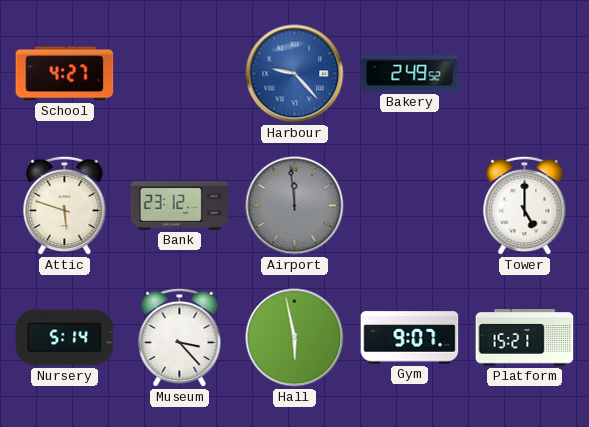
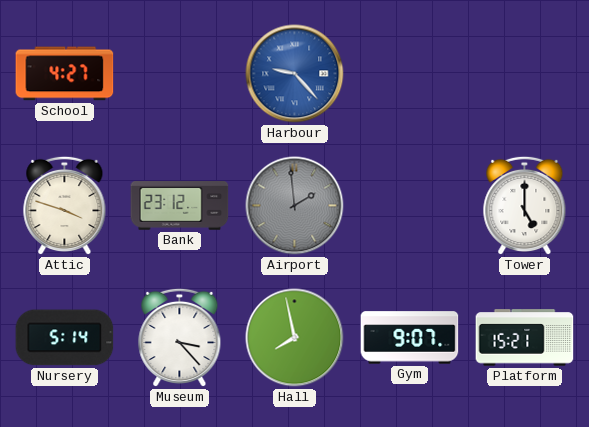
Bakery: 2:49 -> none (410, 74)
Attic: 5:48 -> 3:48 (65, 206)
Airport: 11:59 -> 1:59 (295, 206)
Hall: 5:58 -> 7:58 (295, 338)
